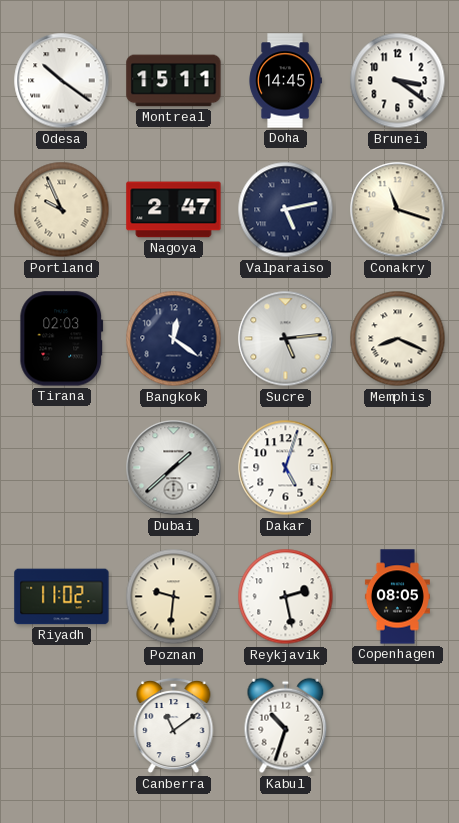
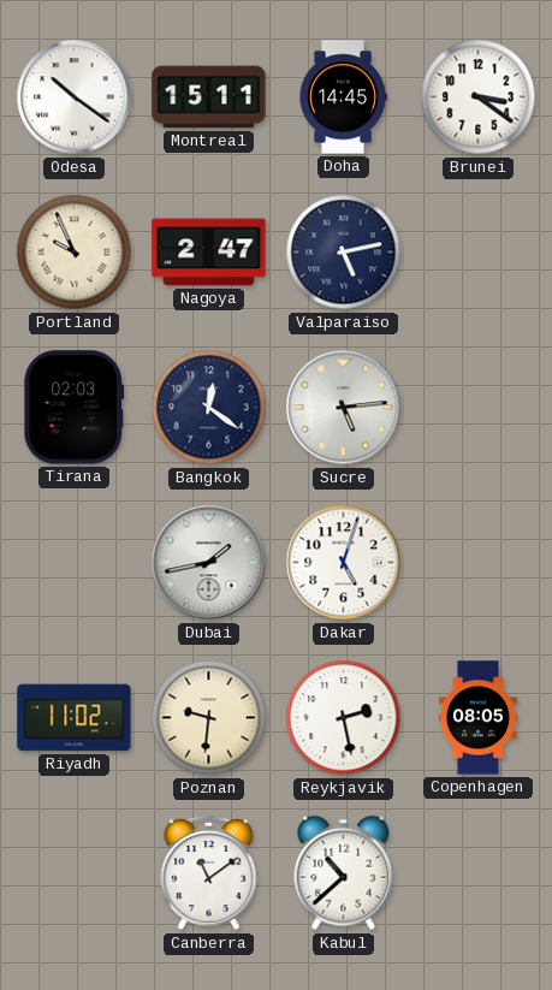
Conakry: 11:18 -> none (398, 210)
Memphis: 8:19 -> none (398, 339)
Dubai: 1:38 -> 1:43 (209, 563)
Kabul: 10:33 -> 10:38 (344, 873)
